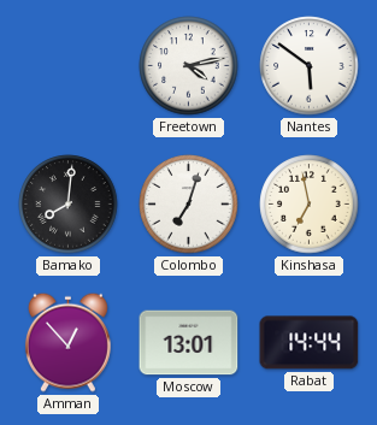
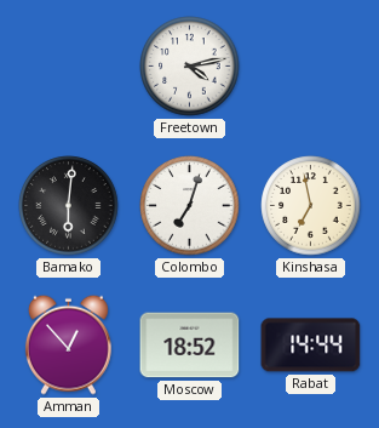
Nantes: 5:51 -> none (310, 66)
Bamako: 8:01 -> 6:01 (69, 206)
Moscow: 13:01 -> 18:52 (190, 346)
